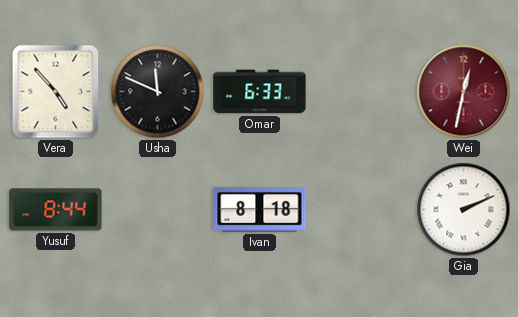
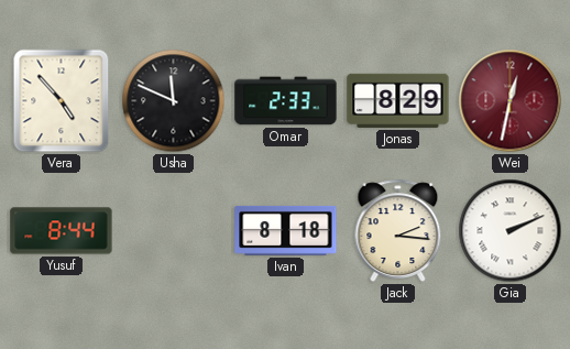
Omar: 6:33 -> 2:33 (286, 101)
Jonas: none -> 8:29 (398, 100)
Jack: none -> 2:16 (398, 230)
